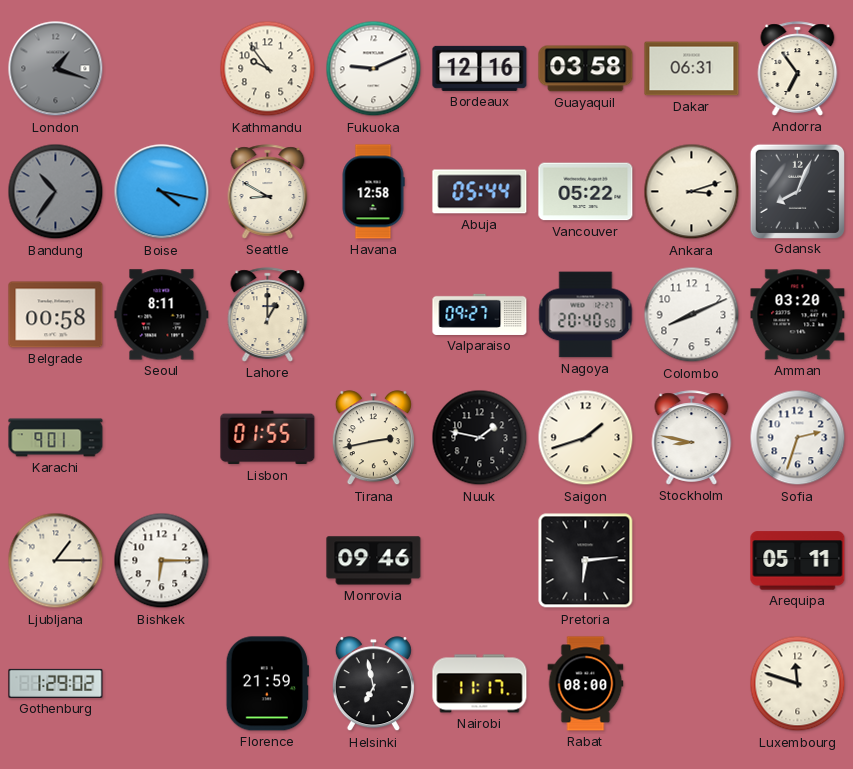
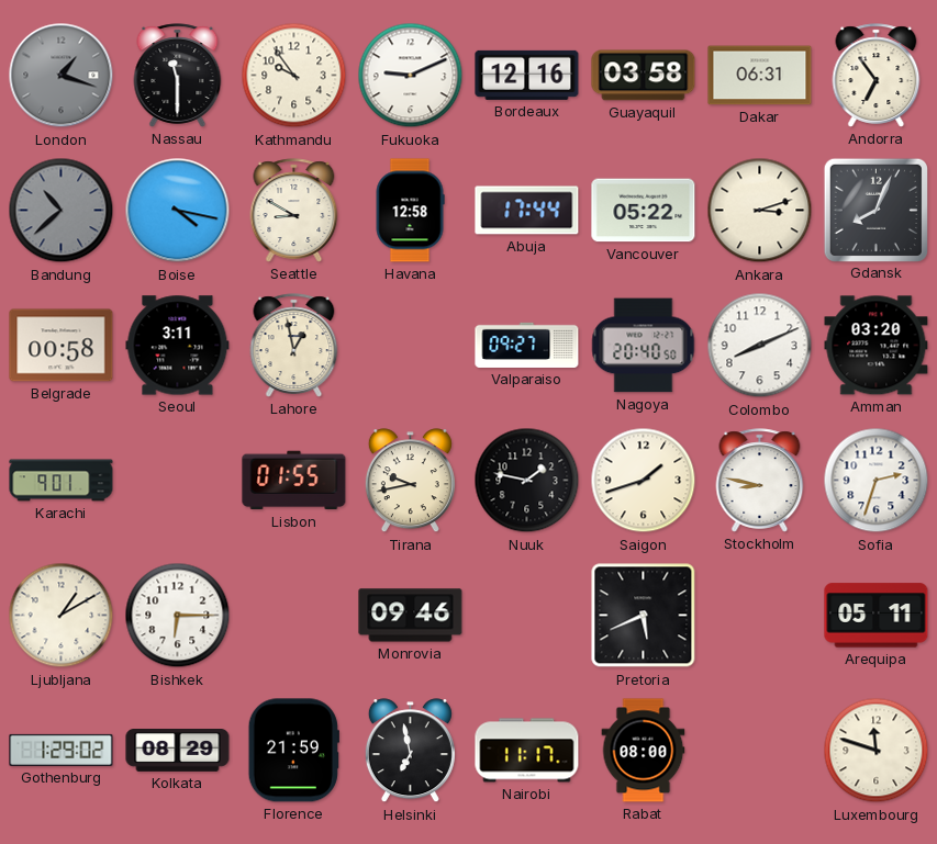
Nassau: none -> 11:30 (178, 76)
Bandung: 10:36 -> 10:38 (62, 211)
Abuja: 05:44 -> 17:44 (527, 211)
Seoul: 8:11 -> 3:11 (178, 346)
Lahore: 1:00 -> 12:58 (294, 346)
Tirana: 2:43 -> 9:43 (410, 481)
Ljubljana: 1:15 -> 1:10 (62, 616)
Pretoria: 6:14 -> 5:41 (644, 616)
Kolkata: none -> 08:29 (178, 751)
